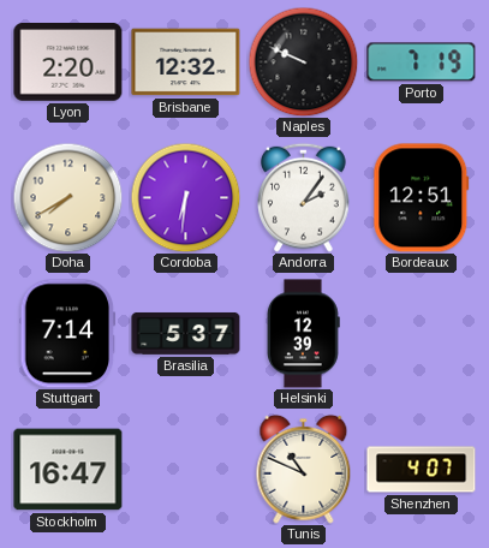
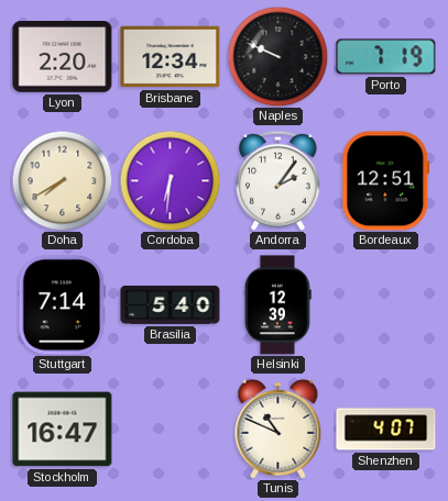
Brisbane: 12:32 -> 12:34 (171, 57)
Brasilia: 5:37 -> 5:40 (171, 304)
